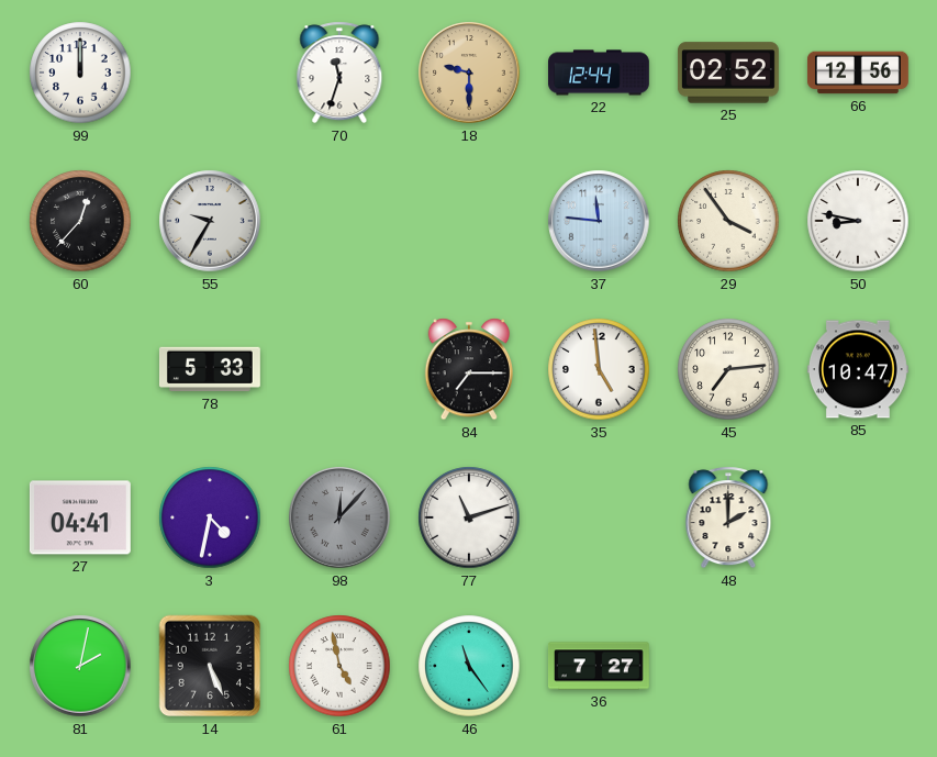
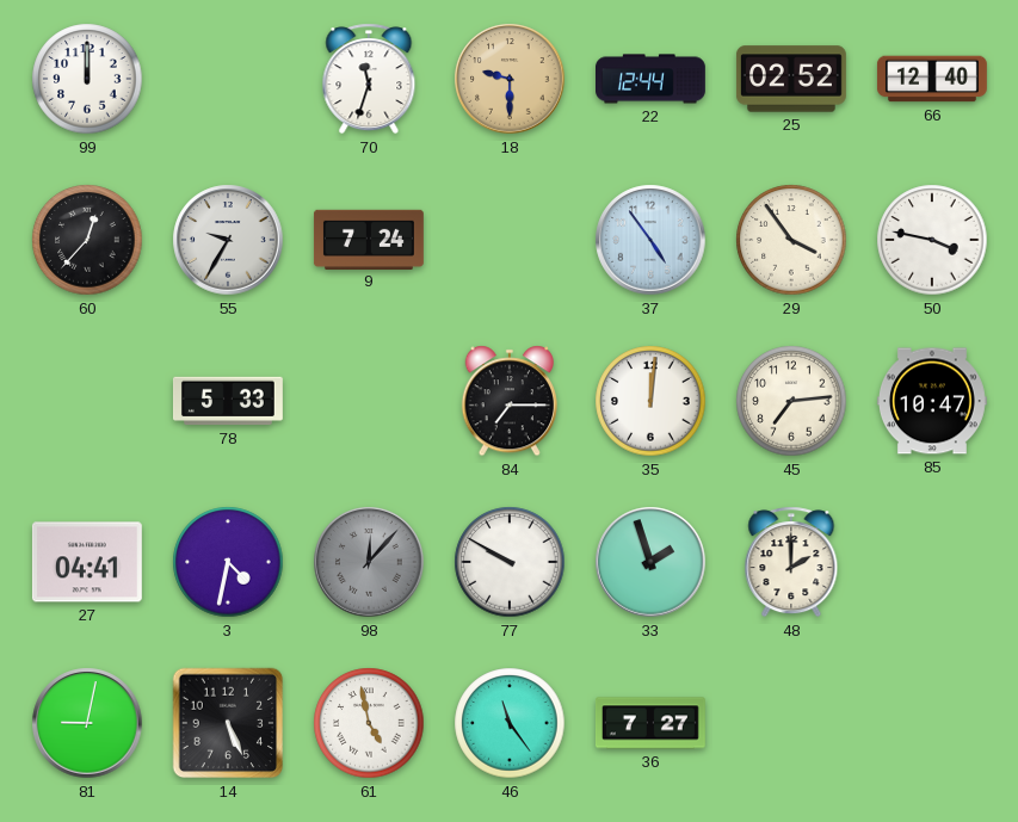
66: 12:56 -> 12:40 (932, 79)
9: none -> 7:24 (369, 239)
37: 11:46 -> 4:54 (650, 240)
50: 8:47 -> 3:47 (932, 240)
35: 4:59 -> 12:01 (650, 401)
77: 11:12 -> 9:50 (510, 562)
33: none -> 1:57 (650, 562)
81: 2:02 -> 9:02 (87, 723)
